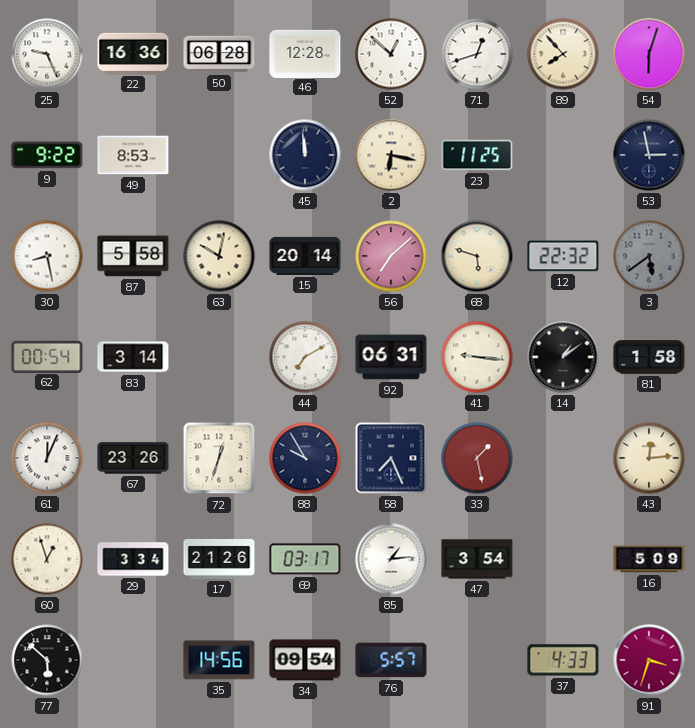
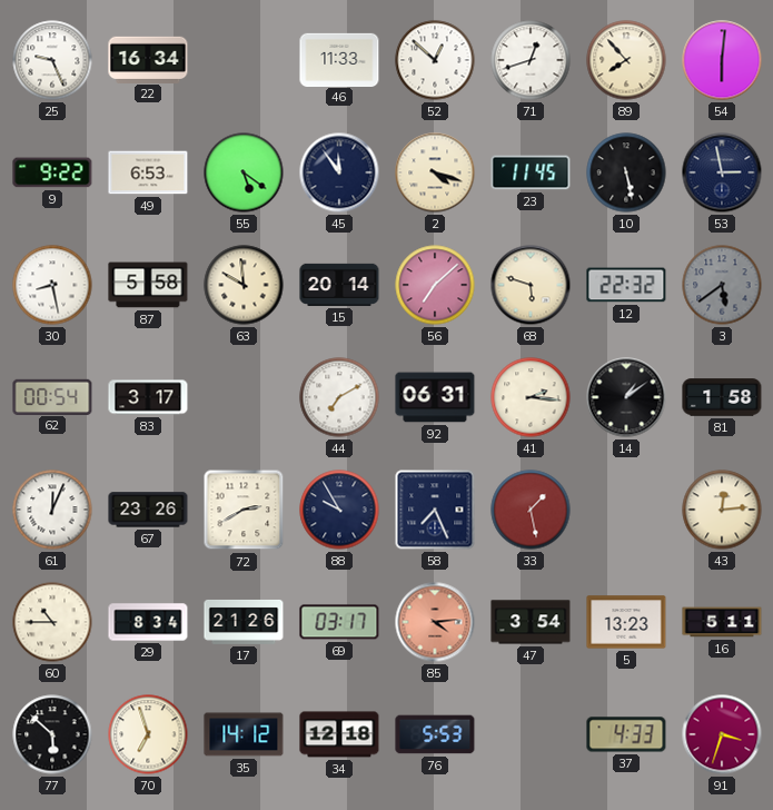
22: 16:36 -> 16:34 (148, 59)
50: 06:28 -> none (219, 54)
46: 12:28 -> 11:33 (339, 59)
54: 6:03 -> 6:01 (722, 60)
49: 8:53 -> 6:53 (148, 172)
55: none -> 5:21 (244, 172)
45: 11:59 -> 11:54 (339, 172)
2: 6:17 -> 4:18 (435, 172)
23: 11:25 -> 11:45 (531, 172)
10: none -> 5:28 (626, 172)
63: 10:02 -> 9:59 (244, 285)
83: 3:14 -> 3:17 (148, 397)
41: 9:16 -> 2:16 (531, 397)
72: 12:33 -> 2:40 (244, 510)
60: 12:57 -> 10:45 (52, 622)
29: 3:34 -> 8:34 (148, 622)
85: 1:14 -> 4:14 (435, 622)
85 dial: white -> salmon (435, 622)
5: none -> 13:23 (626, 622)
16: 5:09 -> 5:11 (722, 622)
70: none -> 6:57 (148, 734)
35: 14:56 -> 14:12 (244, 734)
34: 09:54 -> 12:18 (339, 734)
76: 5:57 -> 5:53 (435, 734)
